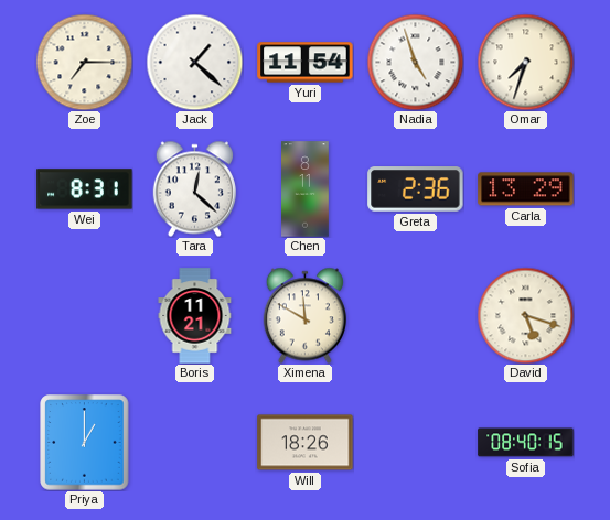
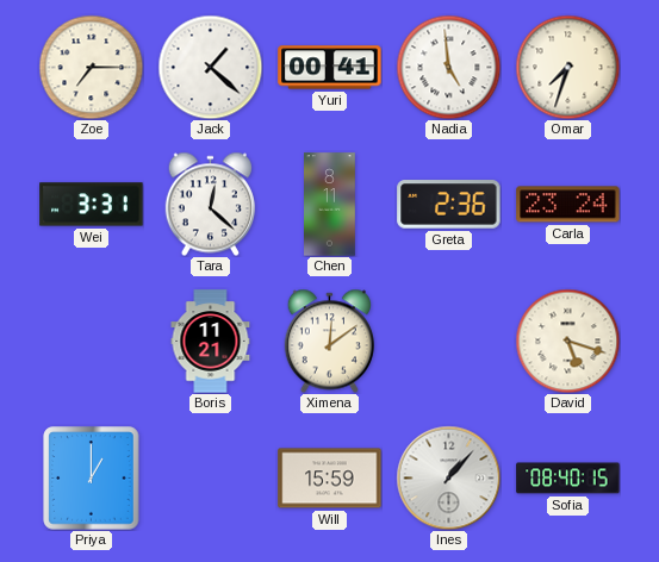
Yuri: 11:54 -> 00:41 (330, 68)
Nadia: 4:57 -> 4:59 (448, 67)
Wei: 8:31 -> 3:31 (92, 205)
Carla: 13:29 -> 23:24 (568, 205)
Ximena: 11:50 -> 12:09 (329, 341)
Will: 18:26 -> 15:59 (330, 479)
Ines: none -> 1:07 (448, 477)
